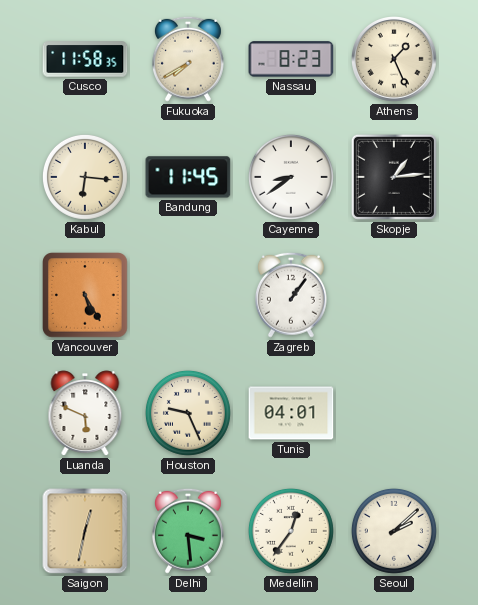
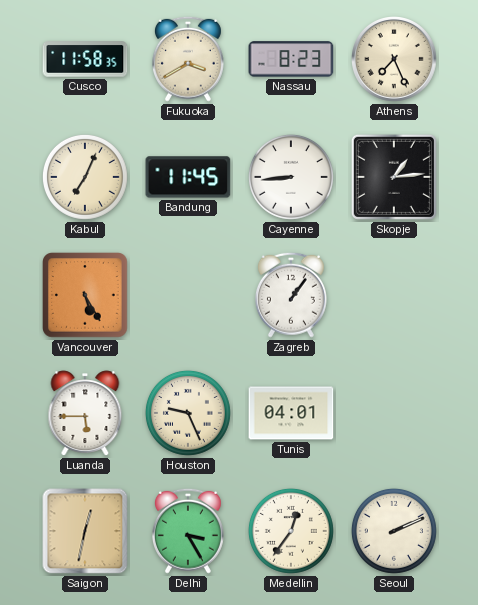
Fukuoka: 7:40 -> 3:40 (188, 59)
Athens: 1:26 -> 7:26 (395, 60)
Kabul: 6:16 -> 7:04 (85, 177)
Cayenne: 8:39 -> 8:44 (291, 177)
Luanda: 5:49 -> 5:45 (85, 413)
Delhi: 3:29 -> 3:25 (188, 531)
Seoul: 2:08 -> 2:11 (394, 531)
